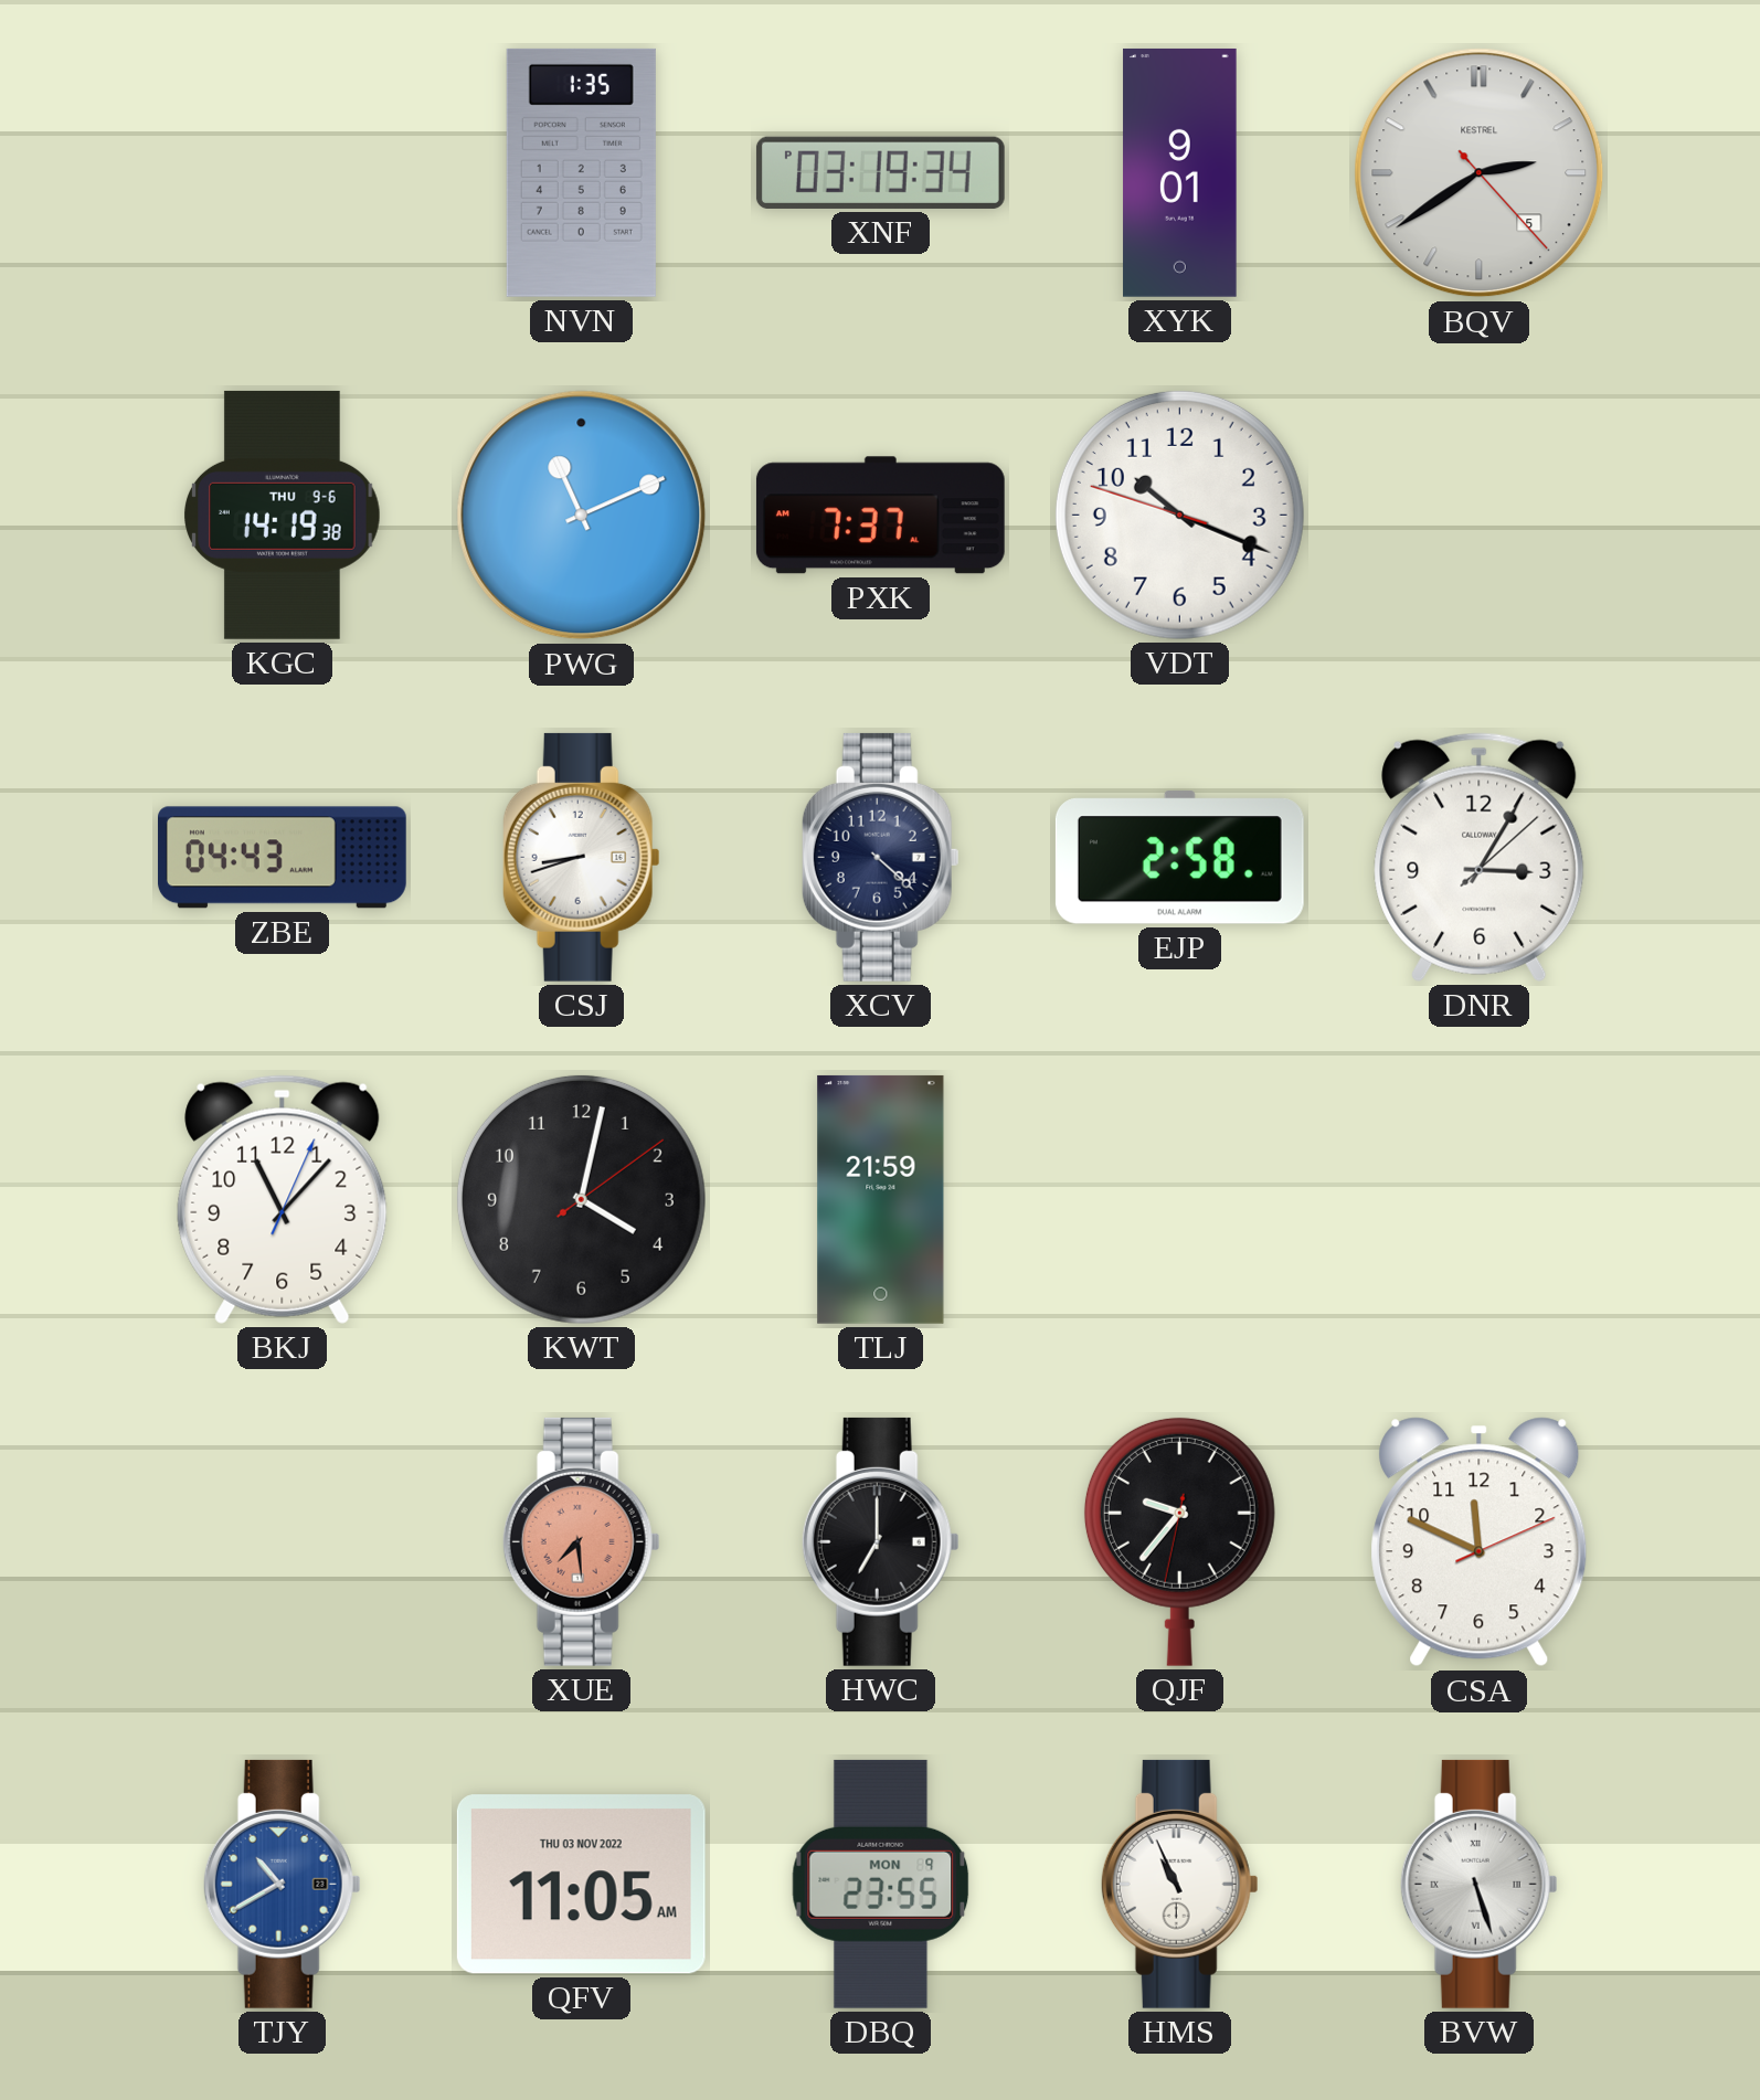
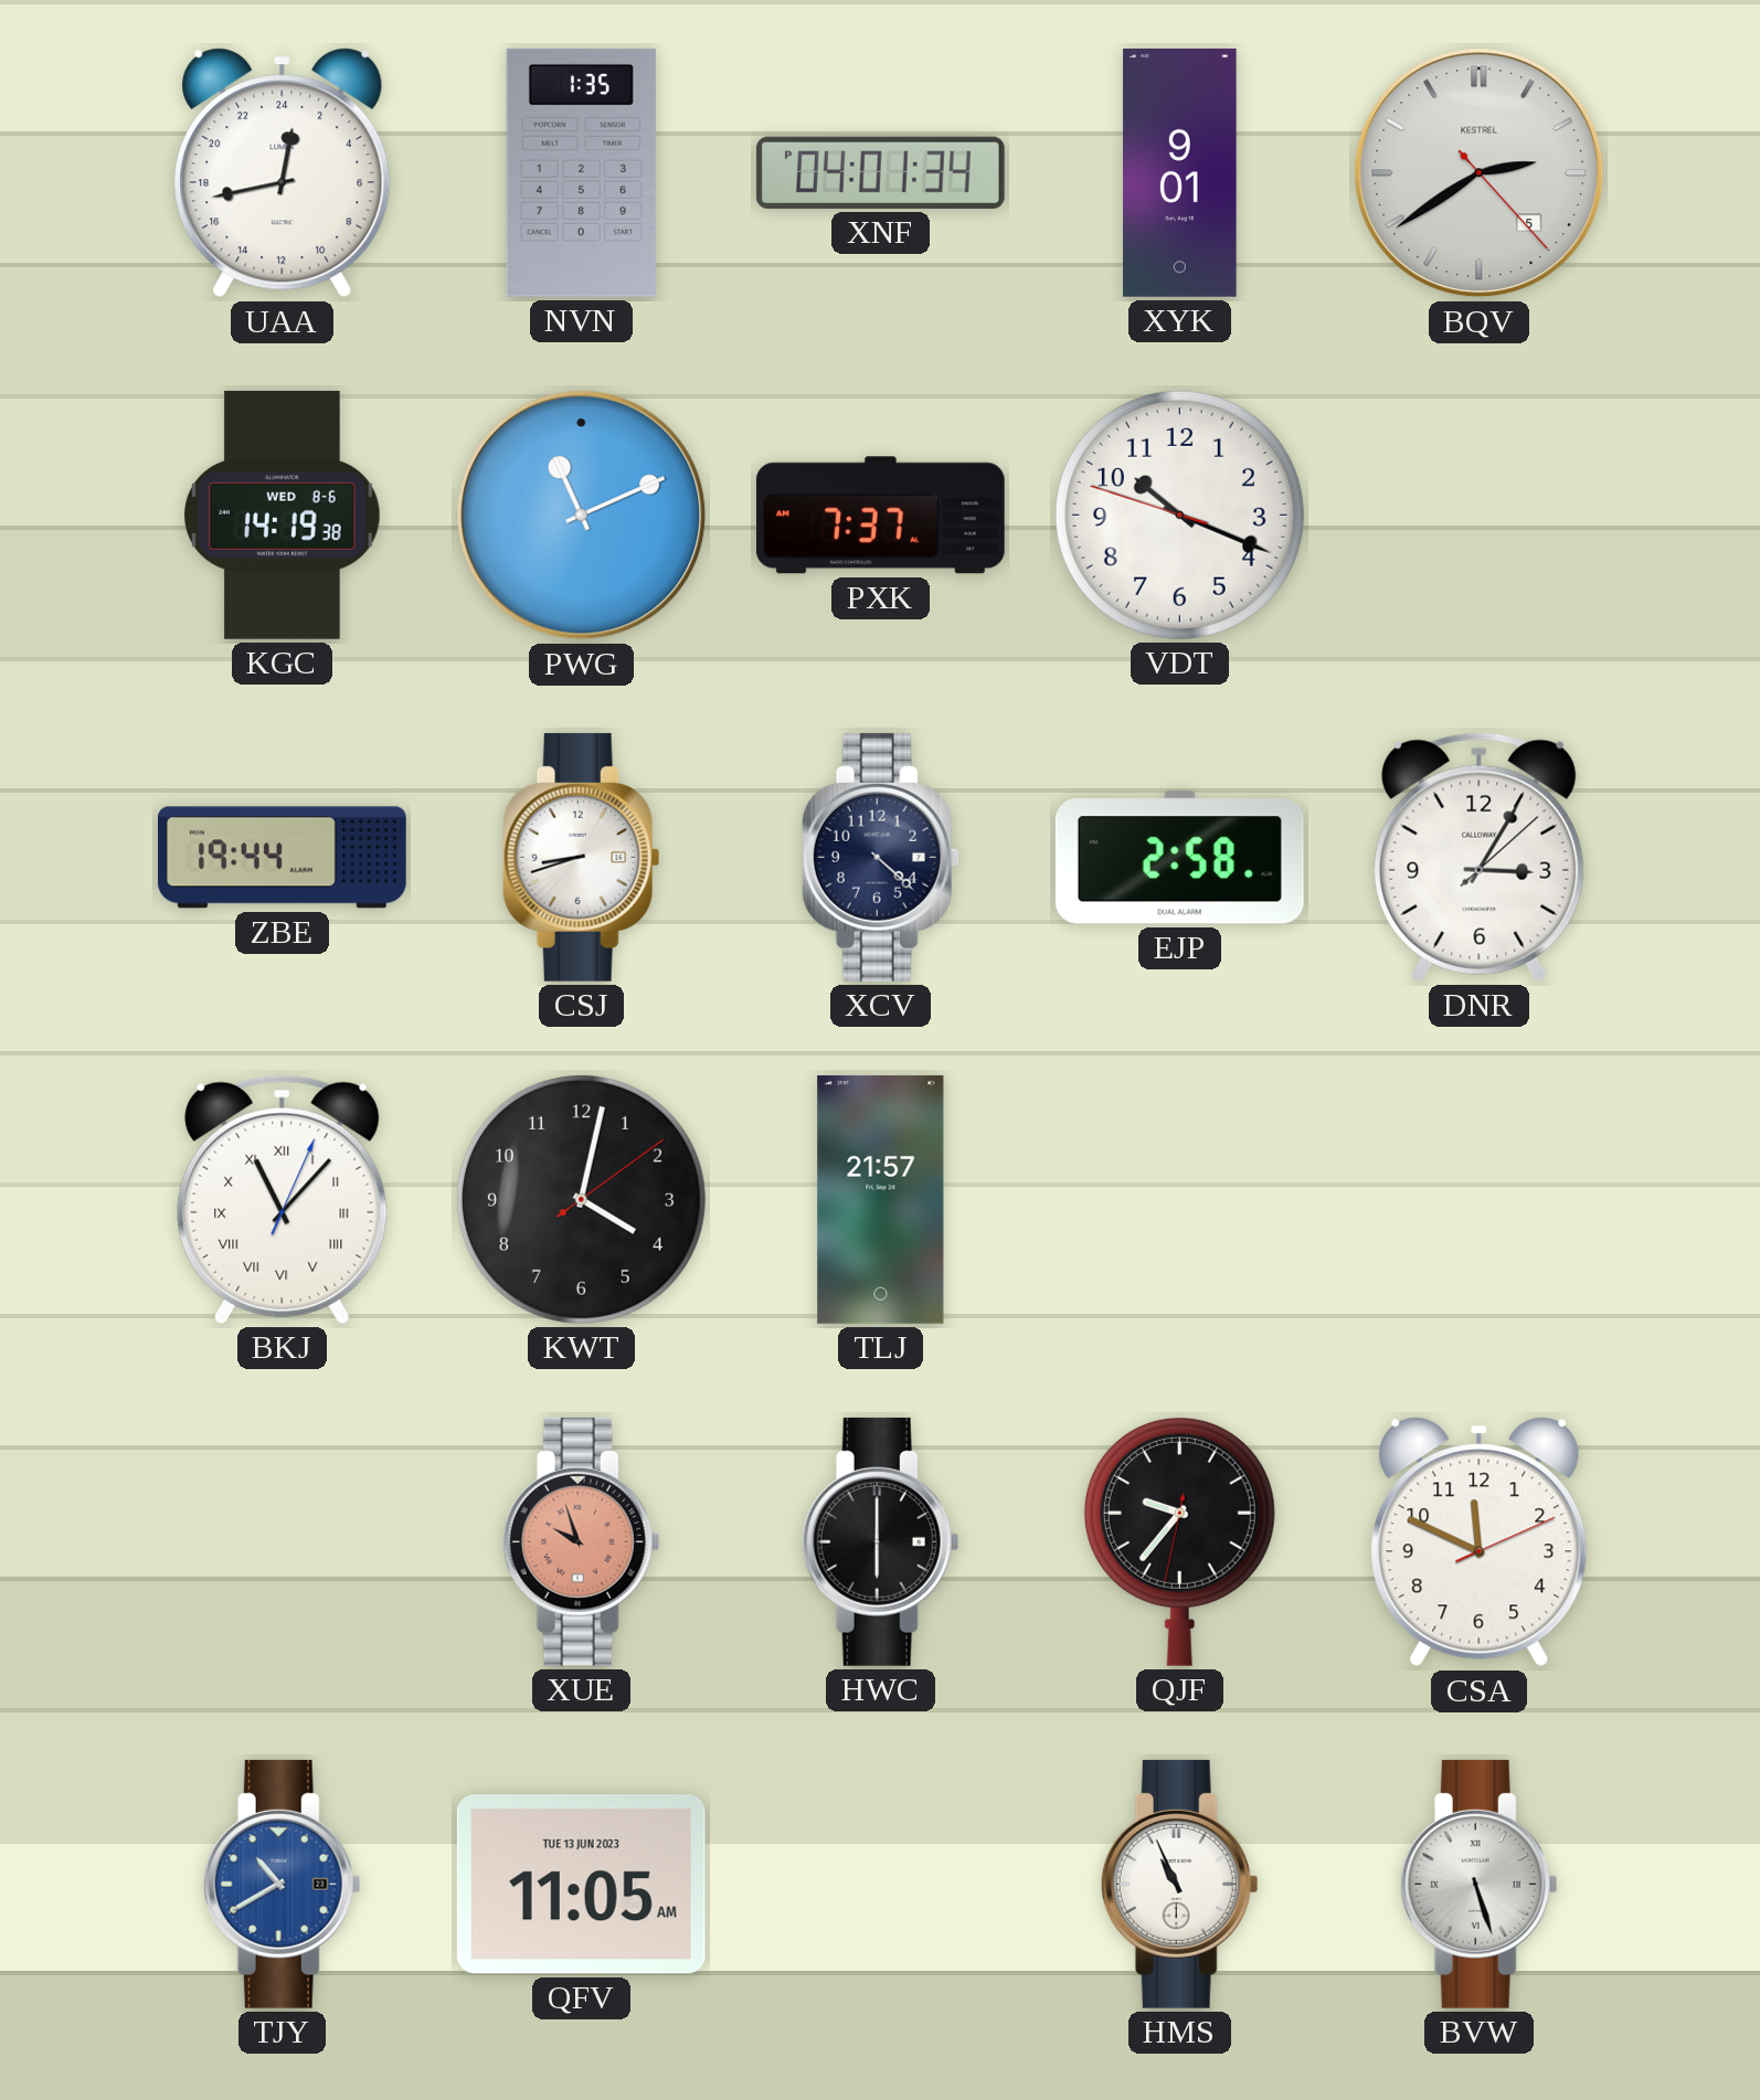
UAA: none -> 0:43 (283, 173)
XNF: 03:19 -> 04:01 (880, 172)
KGC date: THU 9-6 -> WED 8-6 (283, 515)
ZBE: 04:43 -> 19:44 (282, 858)
BKJ numerals: Arabic -> Roman (283, 1199)
TLJ: 21:59 -> 21:57 (881, 1199)
XUE: 7:29 -> 9:57 (581, 1541)
HWC: 7:00 -> 6:00 (880, 1541)
QFV date: THU 03 NOV 2022 -> TUE 13 JUN 2023 (581, 1885)
DBQ: 23:55 -> none (881, 1884)
